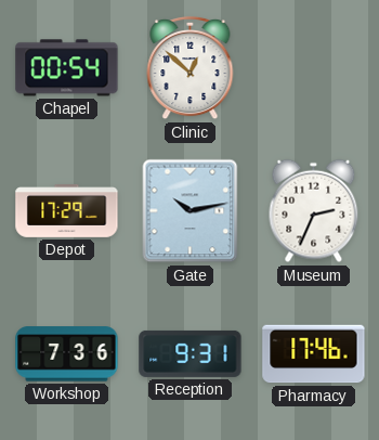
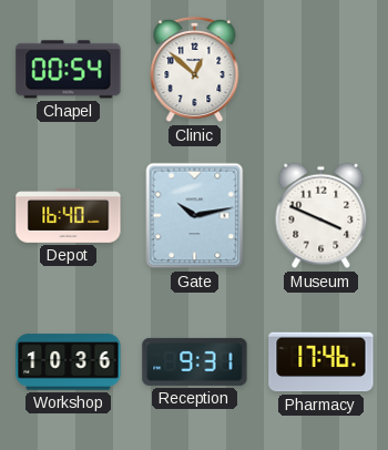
Depot: 17:29 -> 16:40 (69, 216)
Museum: 2:34 -> 3:49 (321, 216)
Workshop: 7:36 -> 10:36 (69, 362)
